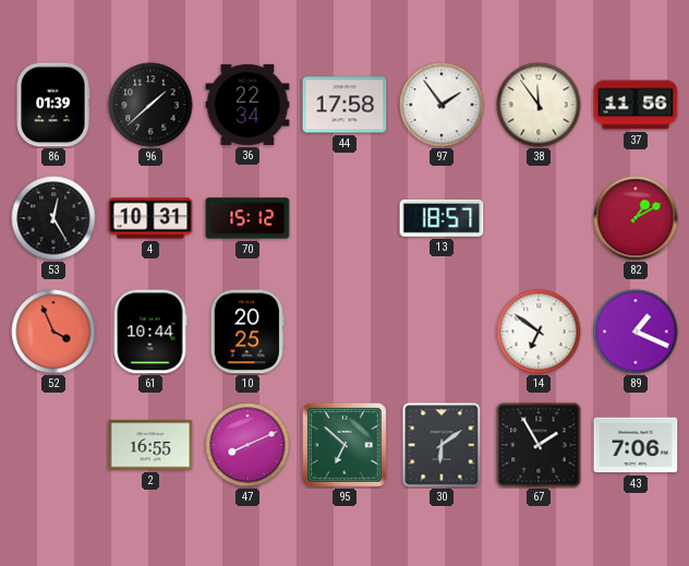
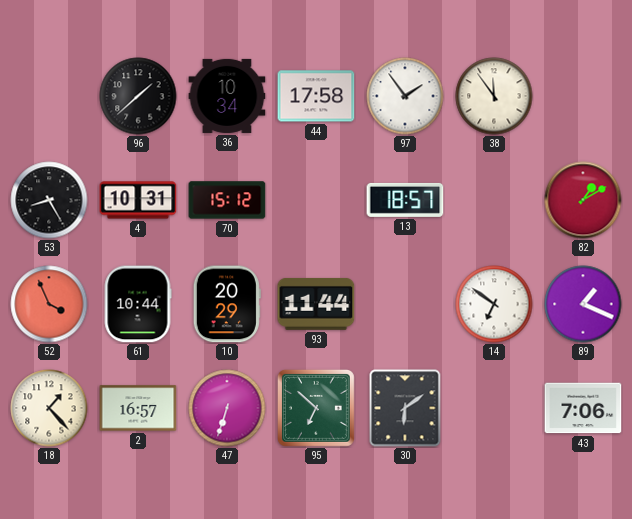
86: 01:39 -> none (53, 105)
36: 22:34 -> 10:34 (227, 96)
37: 11:56 -> none (636, 105)
53: 12:25 -> 8:25 (49, 200)
10: 20:25 -> 20:29 (227, 304)
93: none -> 11:44 (316, 304)
18: none -> 1:23 (49, 408)
2: 16:55 -> 16:57 (138, 408)
47: 8:11 -> 6:33 (227, 408)
67: 1:55 -> none (539, 445)
